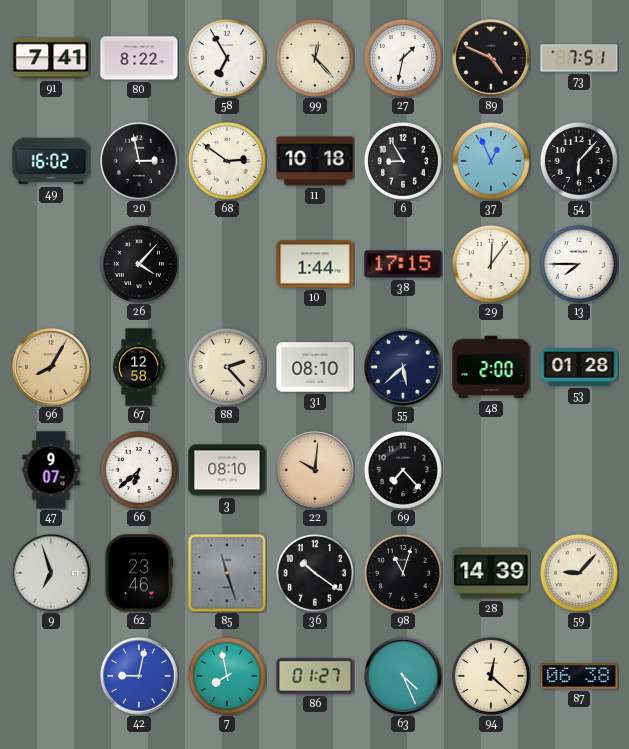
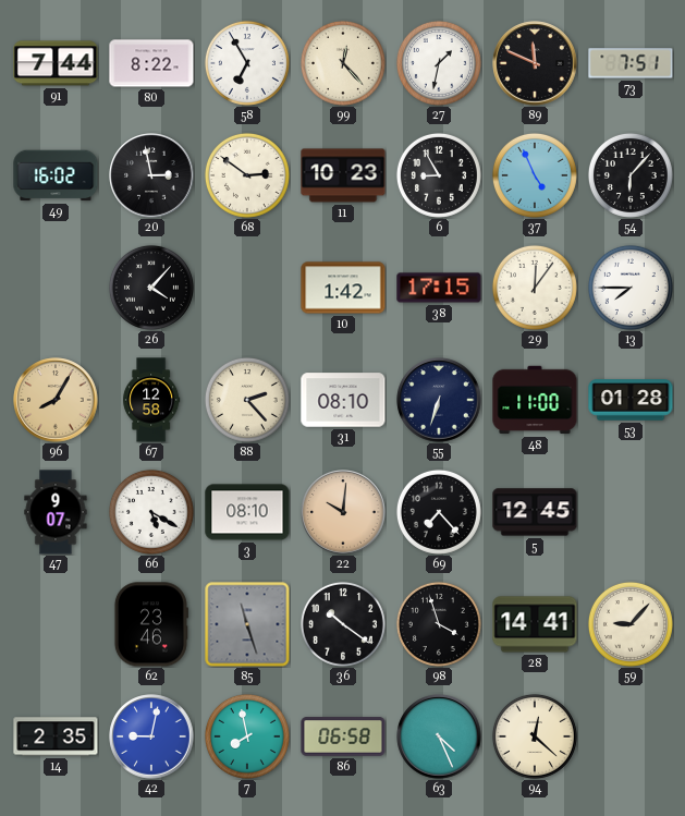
91: 7:41 -> 7:44 (56, 63)
89: 4:49 -> 11:49 (535, 63)
11: 10:18 -> 10:23 (343, 175)
37: 12:56 -> 4:56 (535, 175)
10: 1:44 -> 1:42 (343, 288)
55: 5:38 -> 6:33 (439, 400)
48: 2:00 -> 11:00 (535, 400)
66: 6:38 -> 5:20 (151, 512)
5: none -> 12:45 (535, 512)
9: 6:57 -> none (51, 573)
98: 11:03 -> 3:57 (439, 624)
28: 14:39 -> 14:41 (535, 624)
14: none -> 2:35 (56, 736)
86: 01:27 -> 06:58 (343, 736)
87: 06:38 -> none (579, 676)
